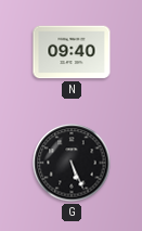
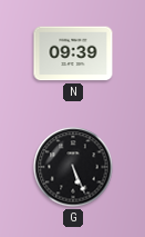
N: 09:40 -> 09:39 (73, 53)
